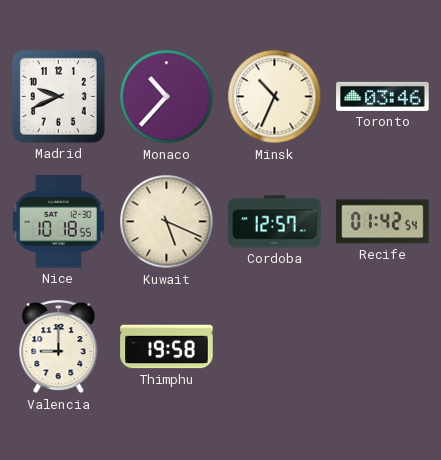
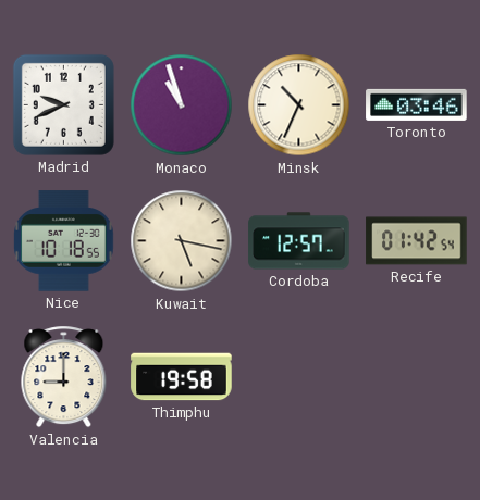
Monaco: 10:37 -> 10:57 (182, 105)
Kuwait: 5:19 -> 5:17 (182, 241)
